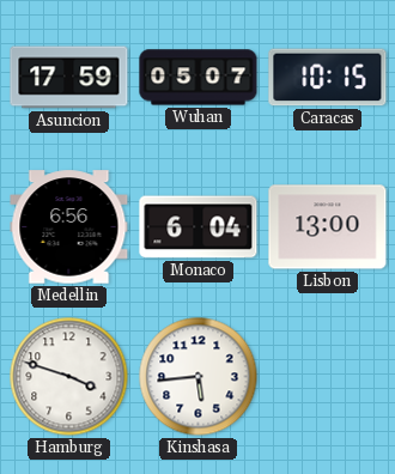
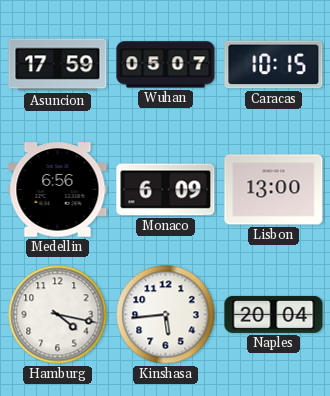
Monaco: 6:04 -> 6:09 (166, 190)
Hamburg: 3:48 -> 4:17 (58, 315)
Naples: none -> 20:04 (274, 314)
